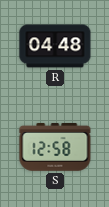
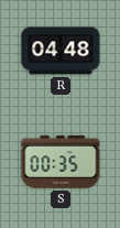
S: 12:58 -> 00:35 (61, 163)
